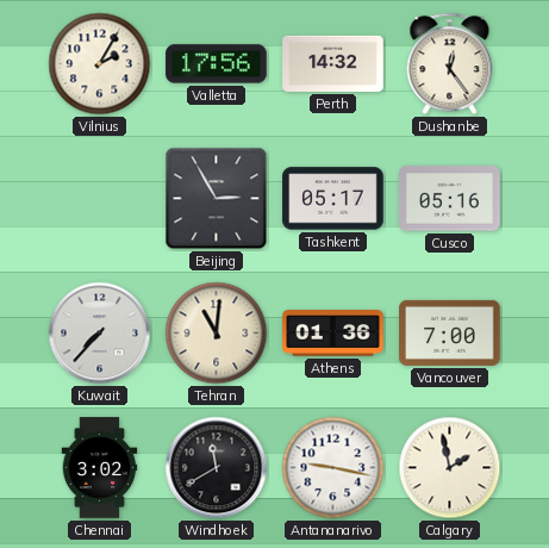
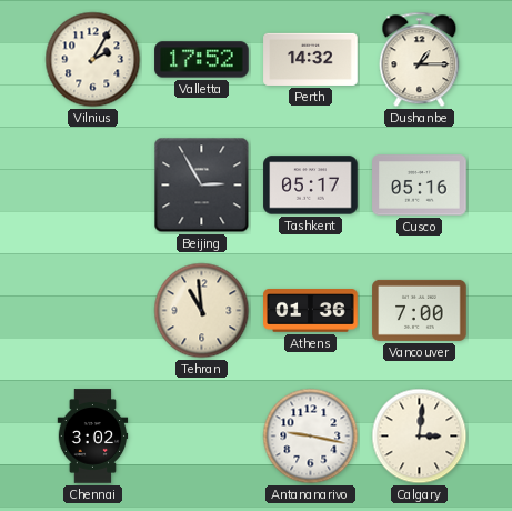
Valletta: 17:56 -> 17:52 (202, 60)
Dushanbe: 12:24 -> 1:15 (420, 60)
Kuwait: 7:37 -> none (100, 334)
Tehran: 11:01 -> 10:59 (202, 311)
Windhoek: 11:40 -> none (217, 468)
Calgary: 1:58 -> 3:01 (420, 437)
